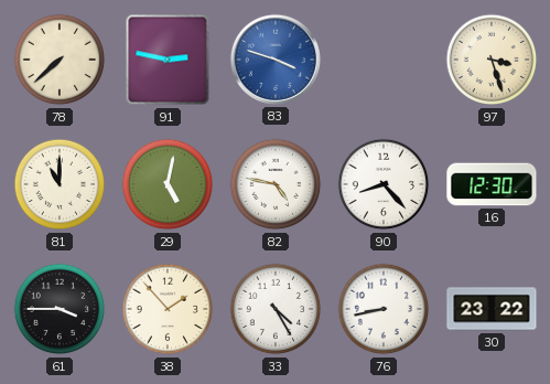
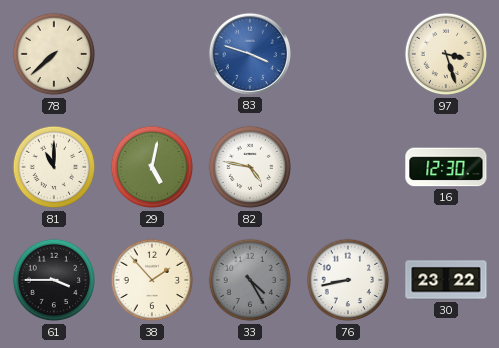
91: 2:47 -> none (168, 60)
90: 8:23 -> none (384, 184)
33 dial: white -> grey (250, 280)
